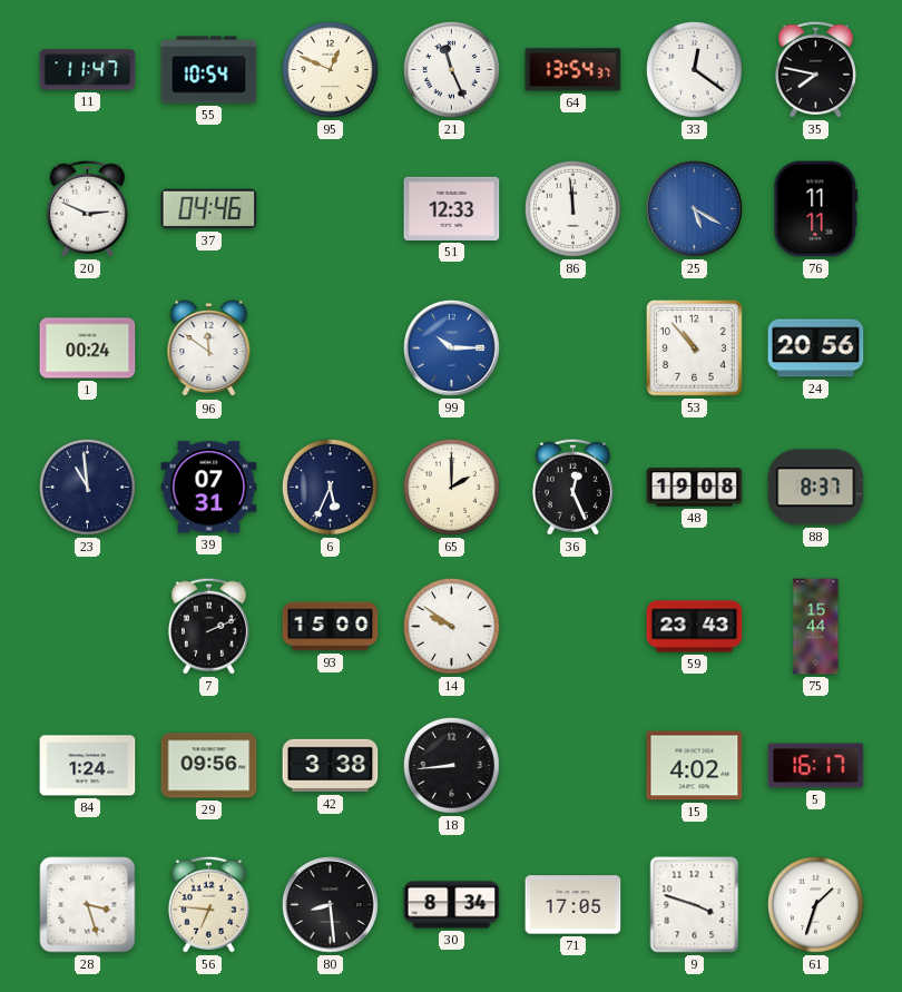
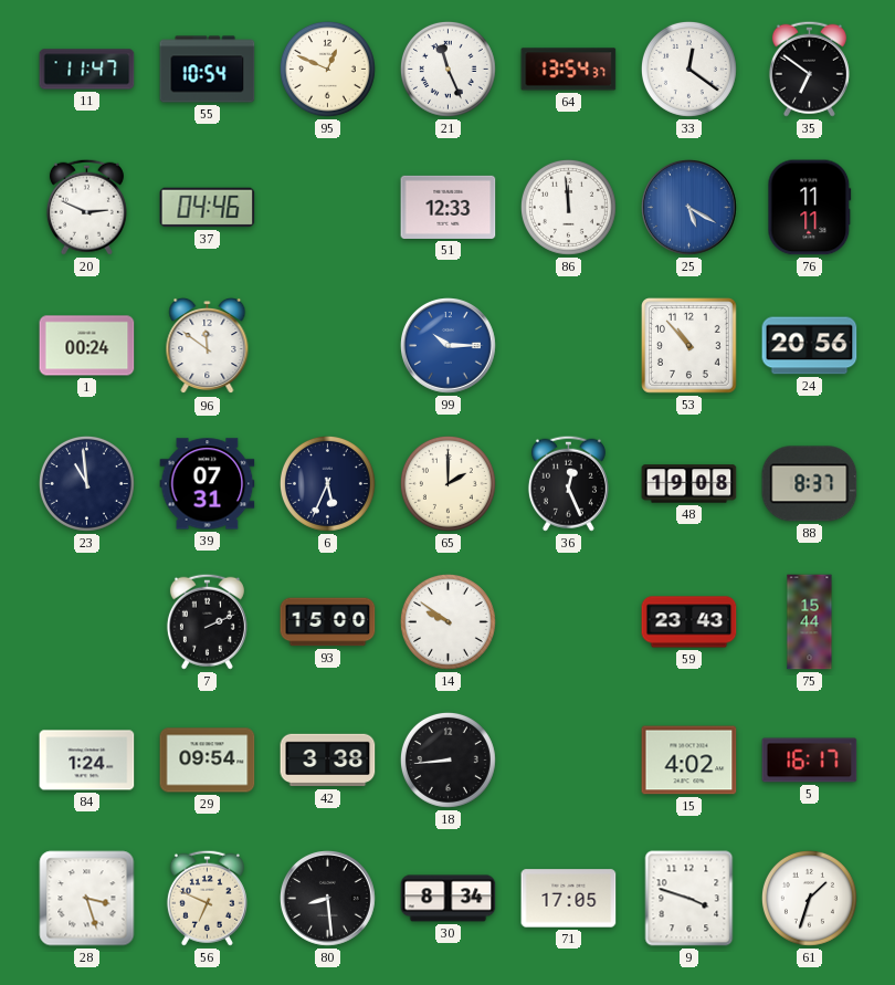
35: 7:47 -> 6:51 (809, 69)
29: 09:56 -> 09:54 (208, 761)
56: 6:46 -> 6:49 (207, 898)
